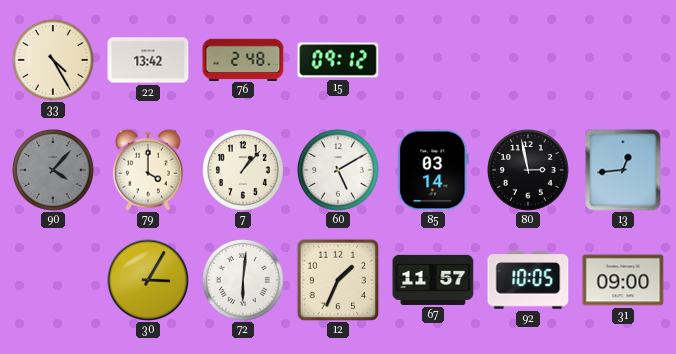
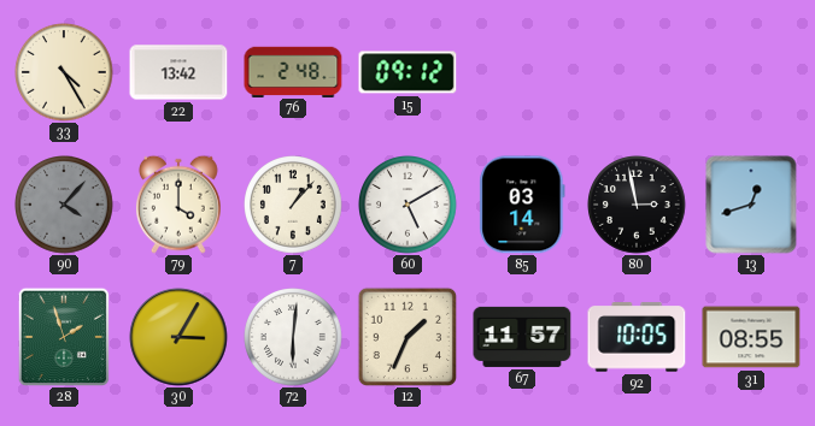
13: 12:44 -> 12:42 (751, 205)
28: none -> 1:57 (64, 337)
31: 09:00 -> 08:55 (751, 337)
